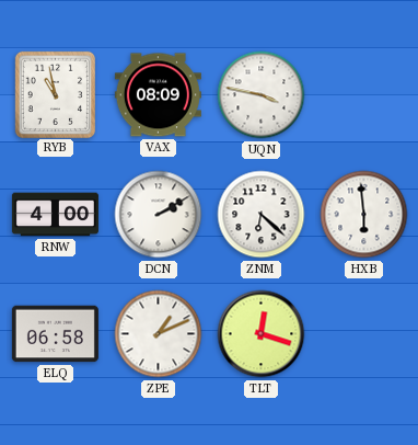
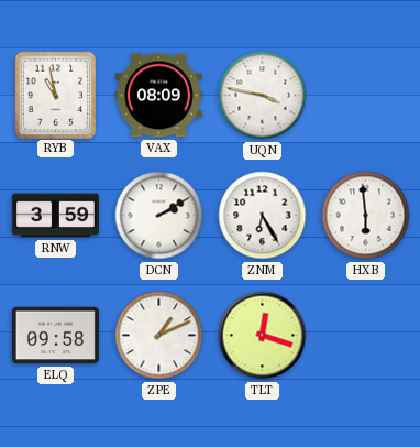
RNW: 4:00 -> 3:59 (55, 216)
ZNM: 6:22 -> 6:25 (263, 216)
ELQ: 06:58 -> 09:58 (55, 336)
